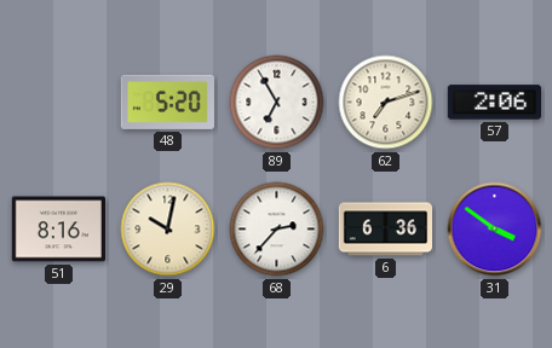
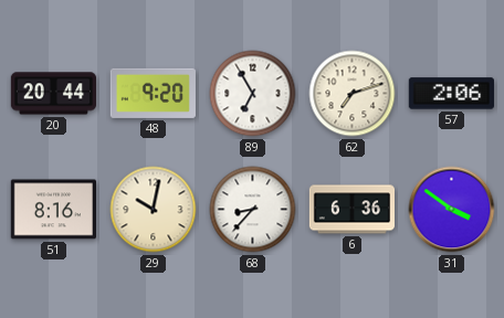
20: none -> 20:44 (53, 94)
48: 5:20 -> 9:20 (153, 93)
68: 2:37 -> 8:37 (253, 210)
